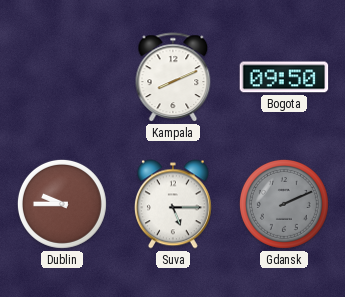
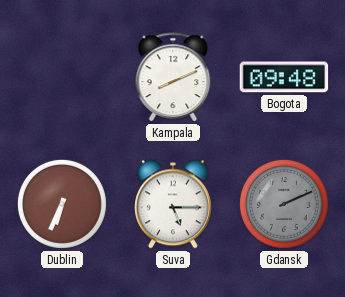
Bogota: 09:50 -> 09:48 (284, 77)
Dublin: 9:45 -> 6:34 (62, 204)
